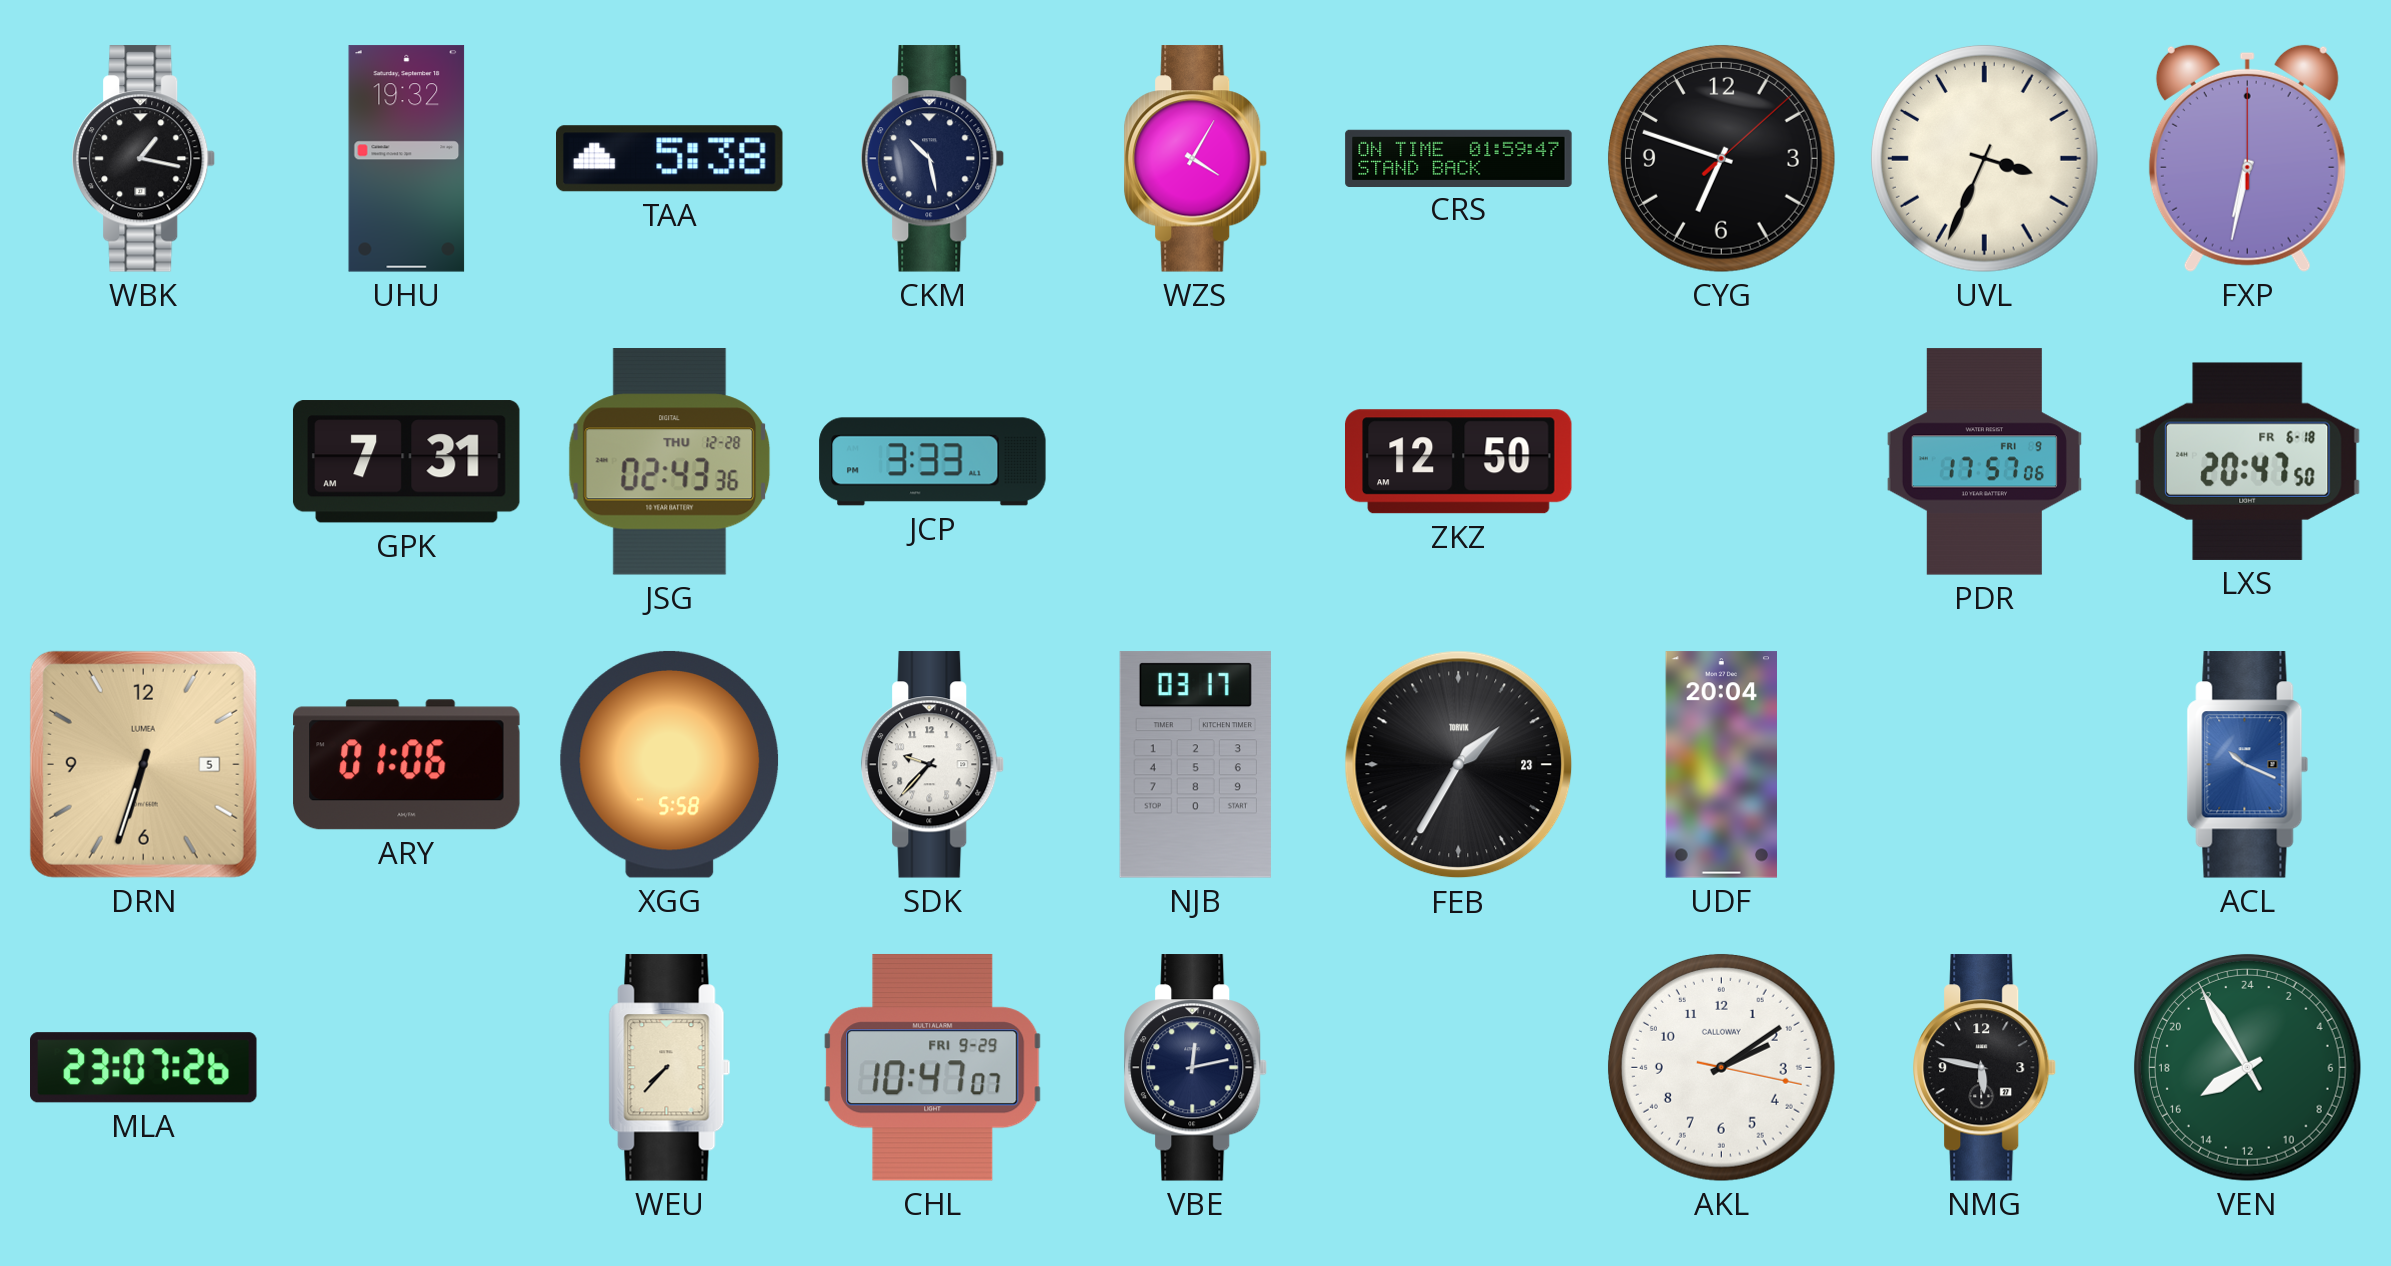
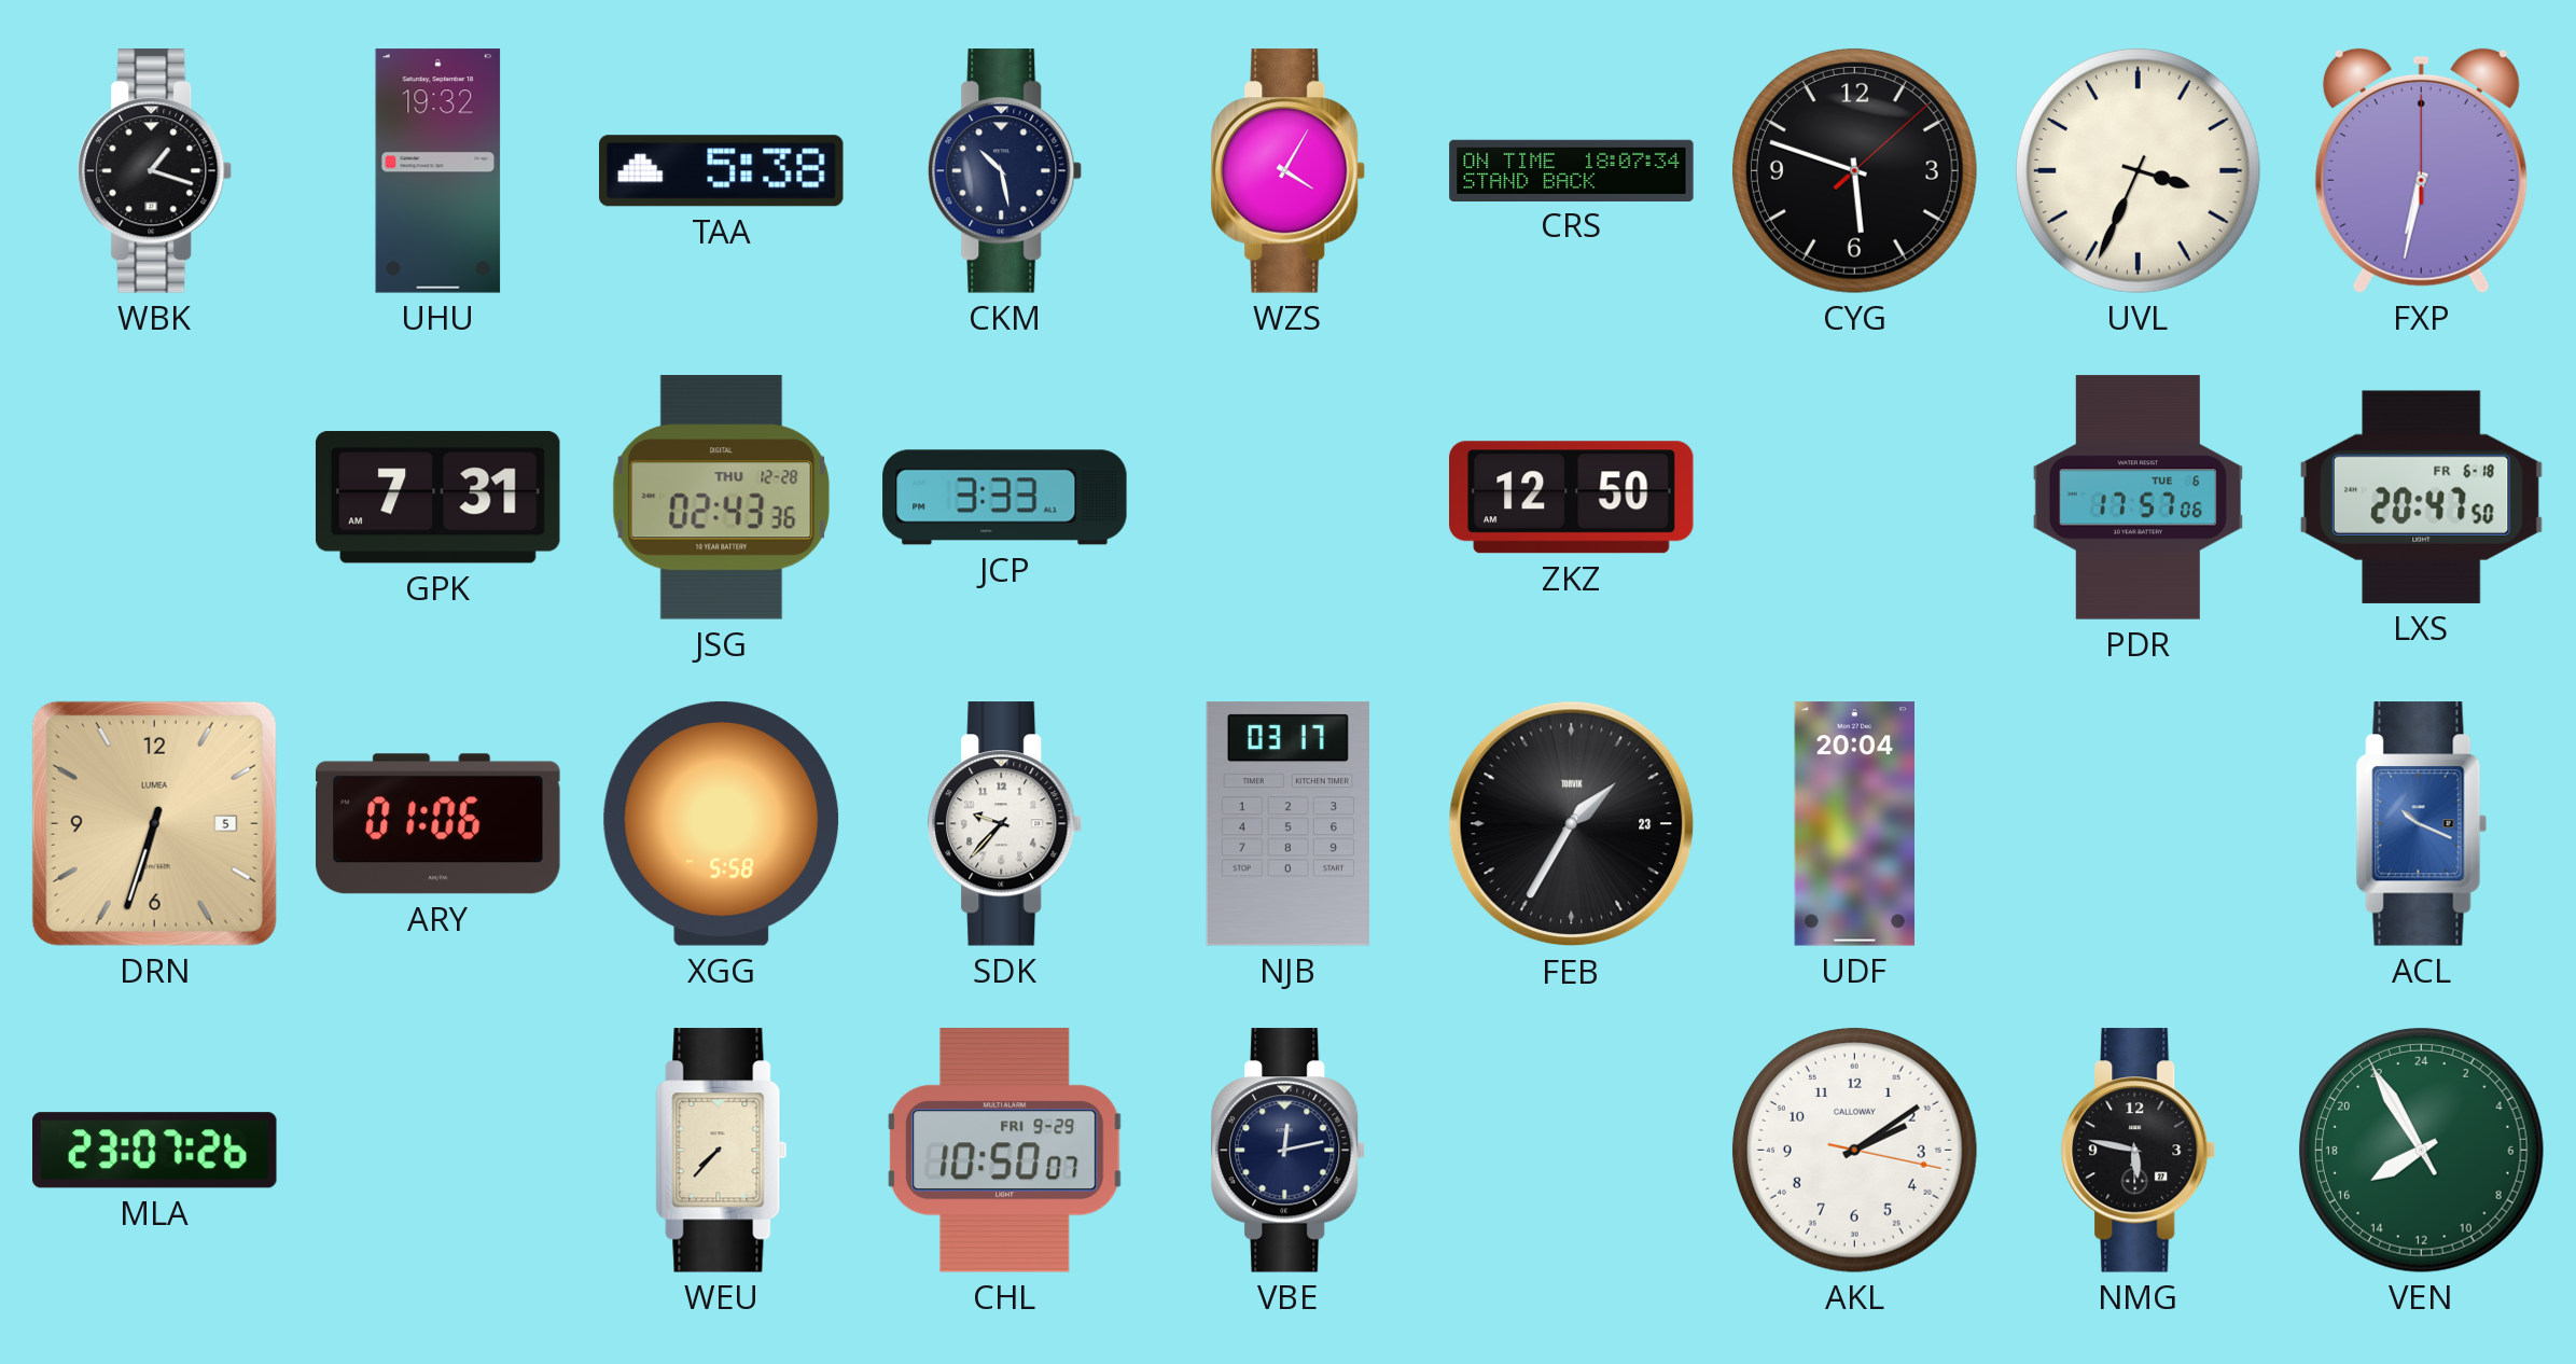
WBK: 1:17 -> 1:18 (155, 171)
CRS: 01:59 -> 18:07 (1572, 170)
CYG: 6:48 -> 5:48 (1854, 170)
PDR date: FRI 9 -> TUE 6 (2138, 498)
CHL: 10:47 -> 10:50 (1005, 1150)
